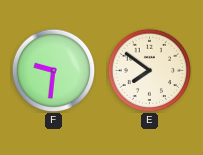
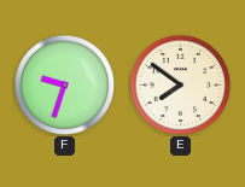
F: 9:31 -> 9:33 (64, 84)
